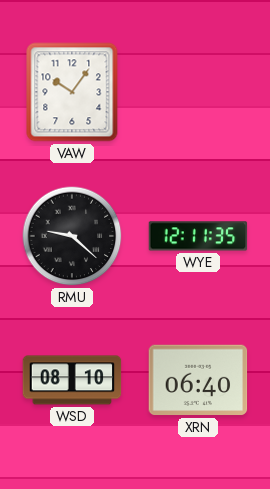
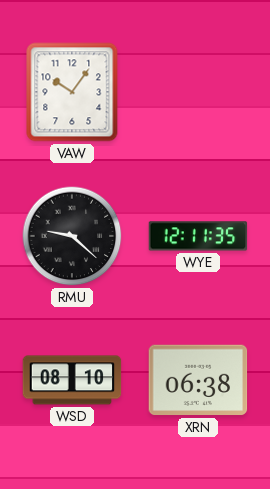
XRN: 06:40 -> 06:38 (198, 380)
